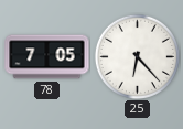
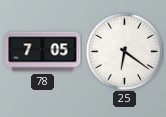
25: 6:23 -> 6:21 (124, 51)
